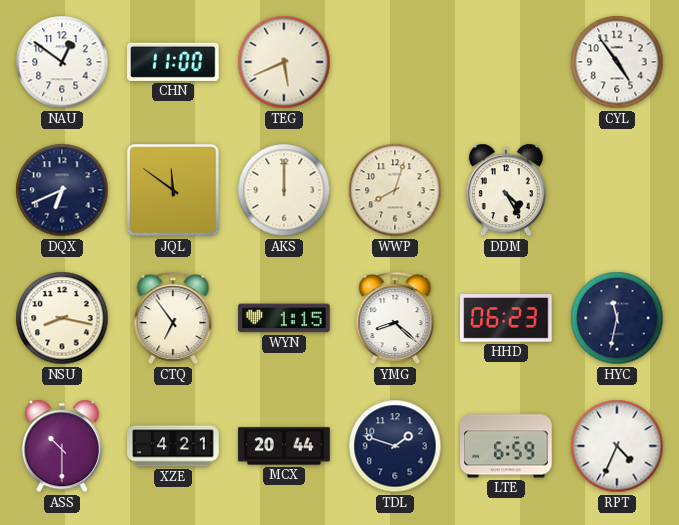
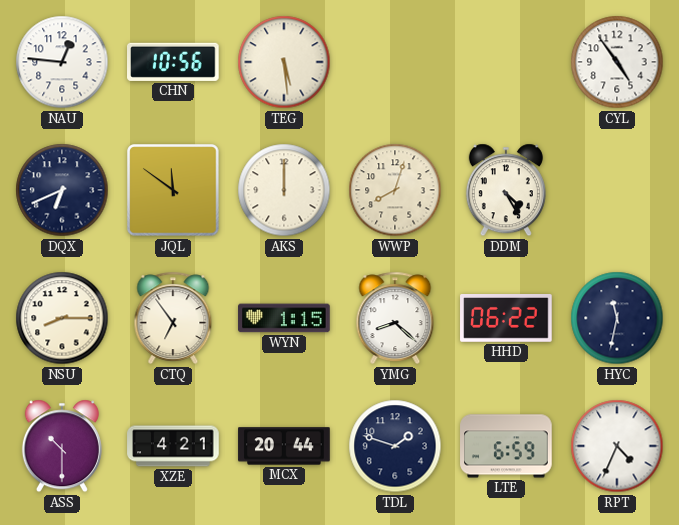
NAU: 12:51 -> 12:46 (62, 62)
CHN: 11:00 -> 10:56 (174, 62)
TEG: 5:41 -> 5:29 (284, 62)
NSU: 8:17 -> 8:15 (62, 318)
HHD: 06:23 -> 06:22 (506, 319)
